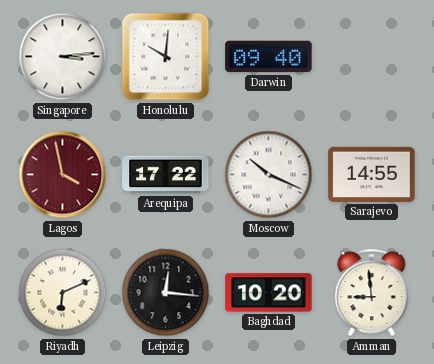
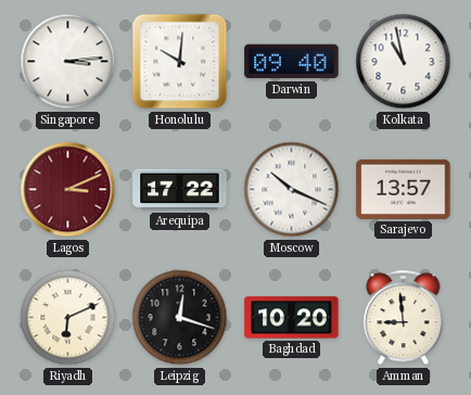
Kolkata: none -> 10:58 (404, 62)
Lagos: 3:58 -> 3:11 (68, 190)
Sarajevo: 14:55 -> 13:57 (404, 189)
Leipzig: 12:16 -> 12:18 (180, 318)
